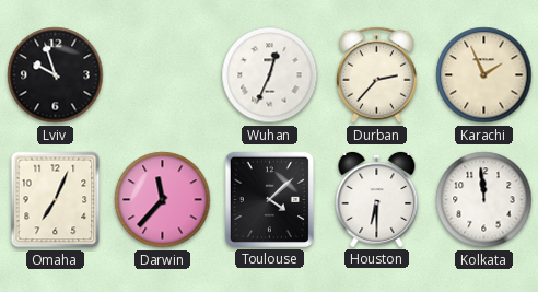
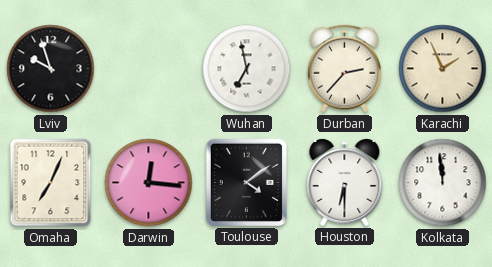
Wuhan: 12:34 -> 6:58 (247, 69)
Darwin: 11:37 -> 12:16 (149, 183)
Toulouse: 4:08 -> 4:09 (246, 182)
